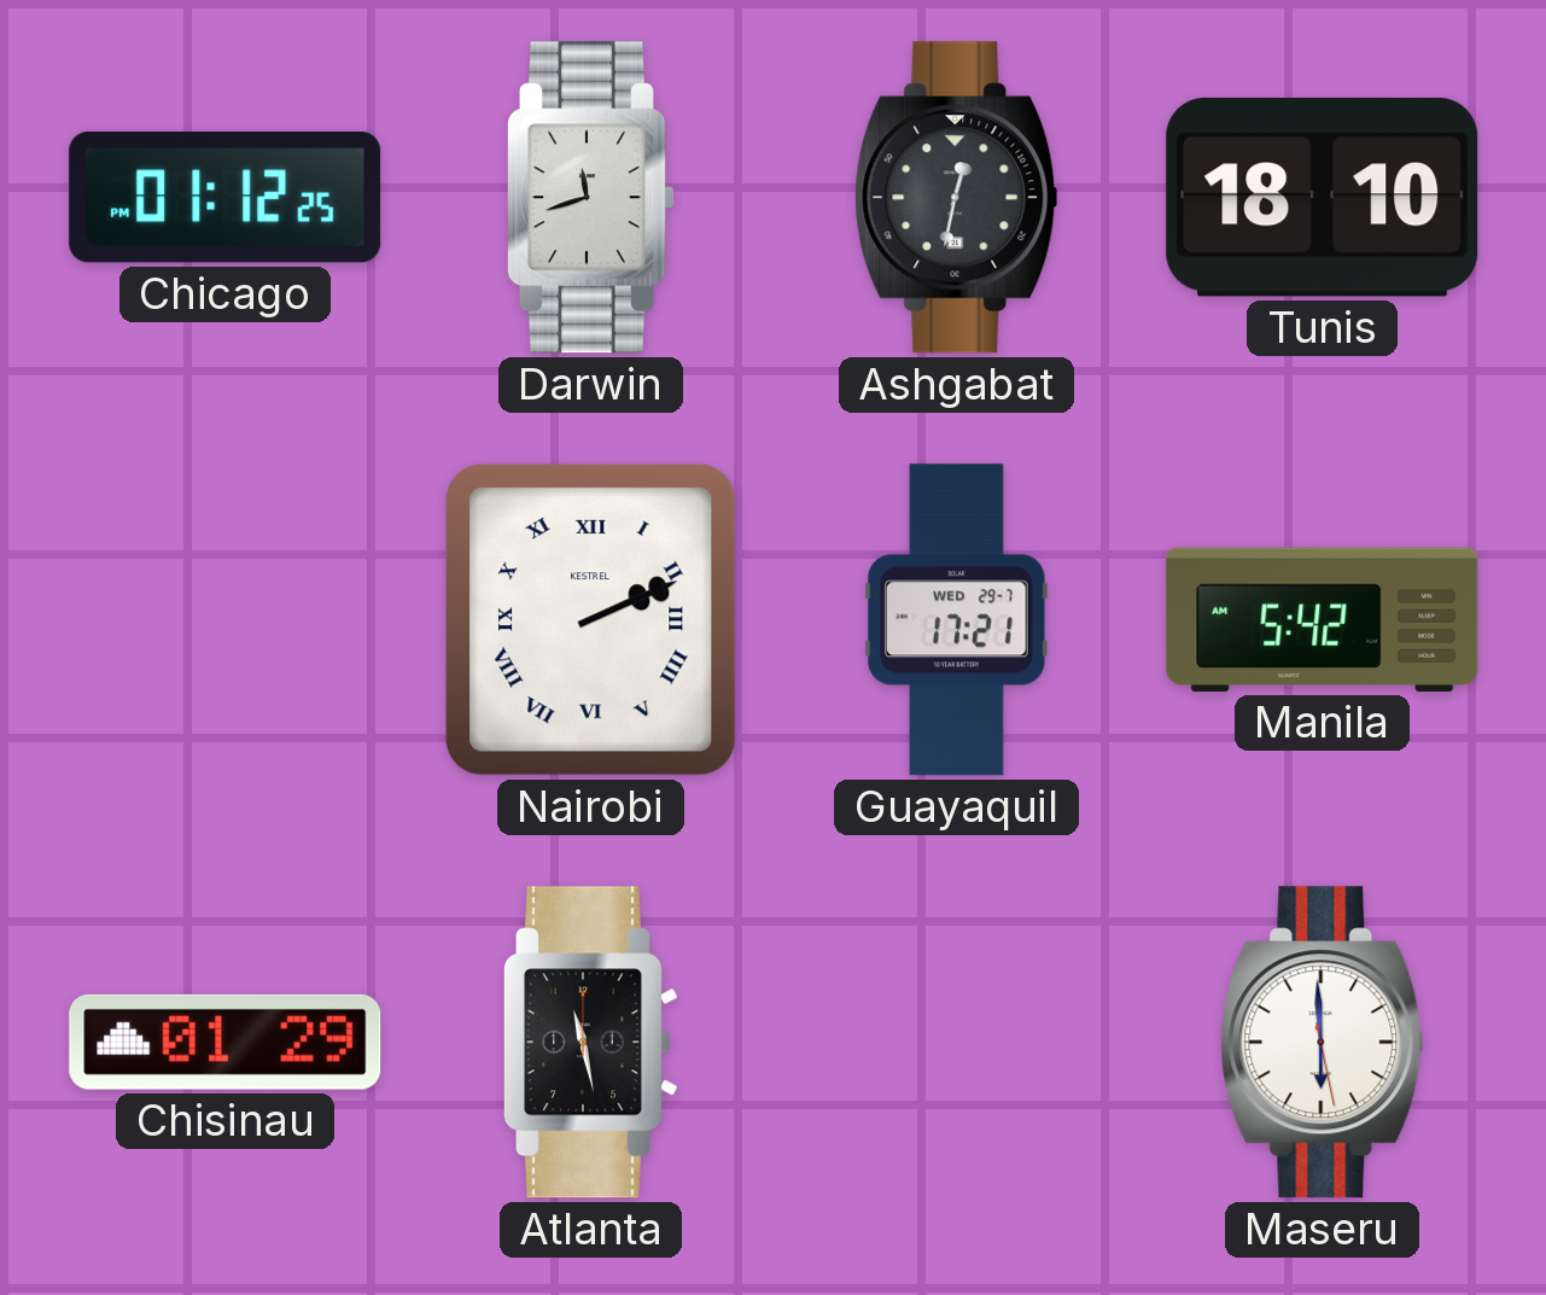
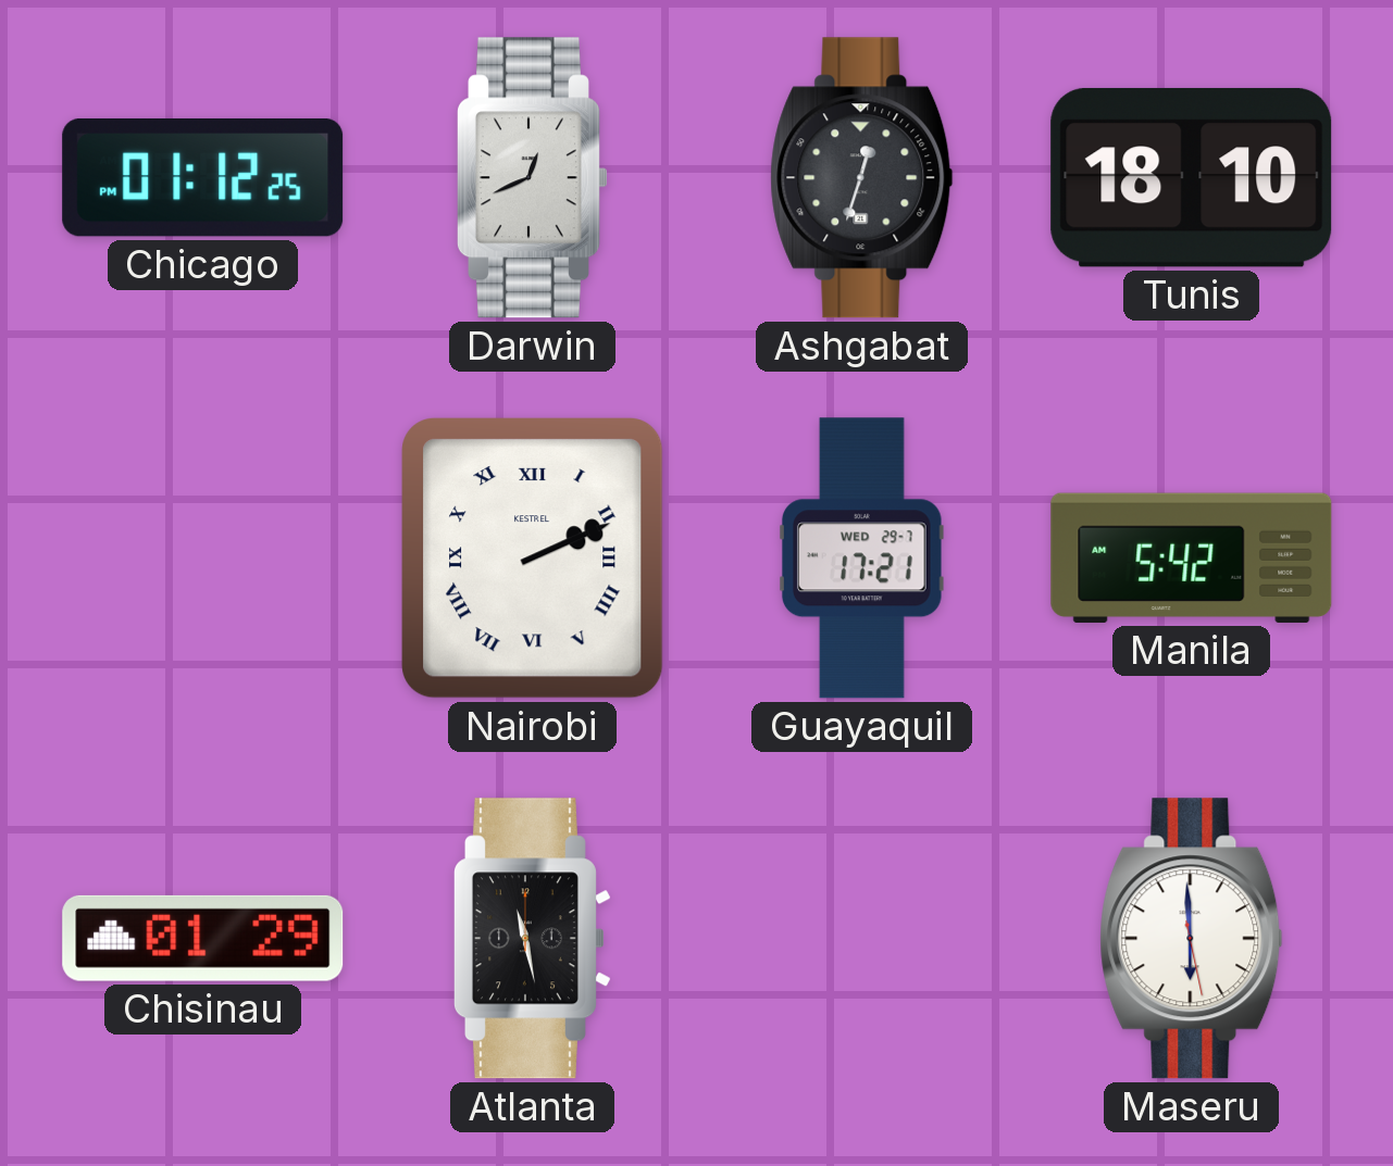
Darwin: 11:42 -> 12:41 (532, 178)
Ashgabat: 12:32 -> 12:33 (862, 178)
